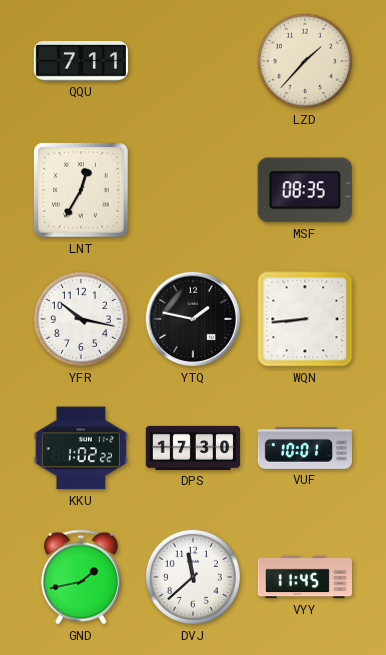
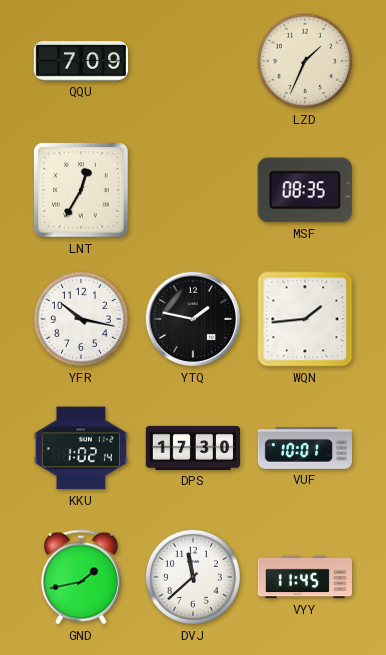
QQU: 7:11 -> 7:09 (80, 61)
LZD: 1:37 -> 1:34 (305, 61)
WQN: 8:44 -> 1:44 (305, 319)
KKU: 1:02:22 -> 1:02:14 (81, 448)
